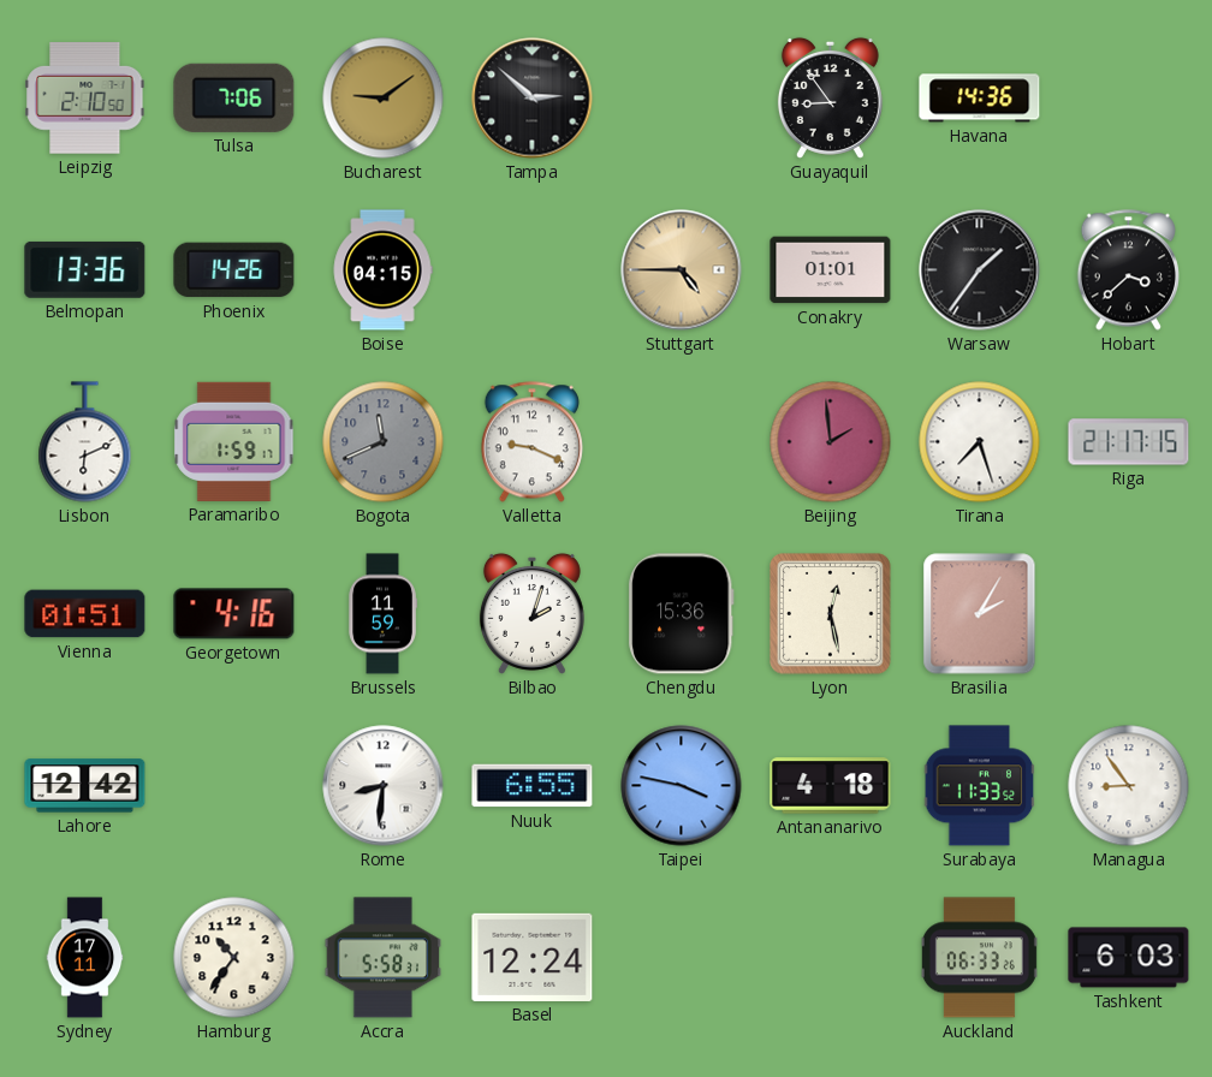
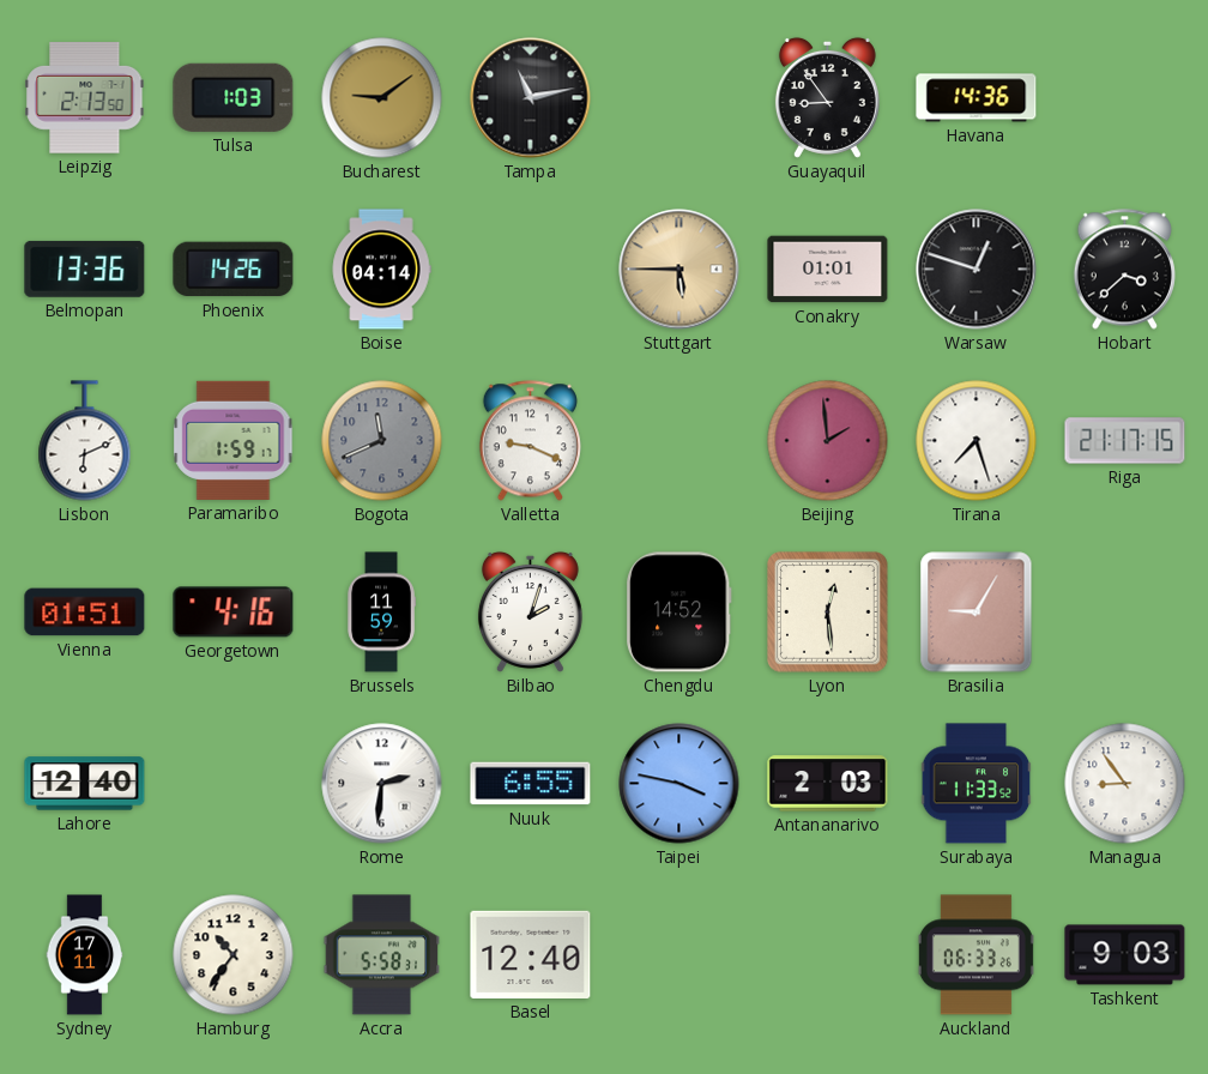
Leipzig: 2:10 -> 2:13 (85, 98)
Tulsa: 7:06 -> 1:03 (234, 97)
Tampa: 2:52 -> 11:13 (531, 98)
Boise: 04:15 -> 04:14 (381, 270)
Stuttgart: 4:45 -> 5:45 (679, 270)
Warsaw: 1:36 -> 12:48 (977, 270)
Chengdu: 15:36 -> 14:52 (679, 613)
Lyon: 12:28 -> 12:29 (828, 613)
Brasilia: 2:05 -> 9:05 (977, 613)
Lahore: 12:42 -> 12:40 (85, 784)
Rome: 8:31 -> 2:31 (382, 784)
Antananarivo: 4:18 -> 2:03 (828, 784)
Basel: 12:24 -> 12:40 (531, 954)
Tashkent: 6:03 -> 9:03 (1125, 955)
